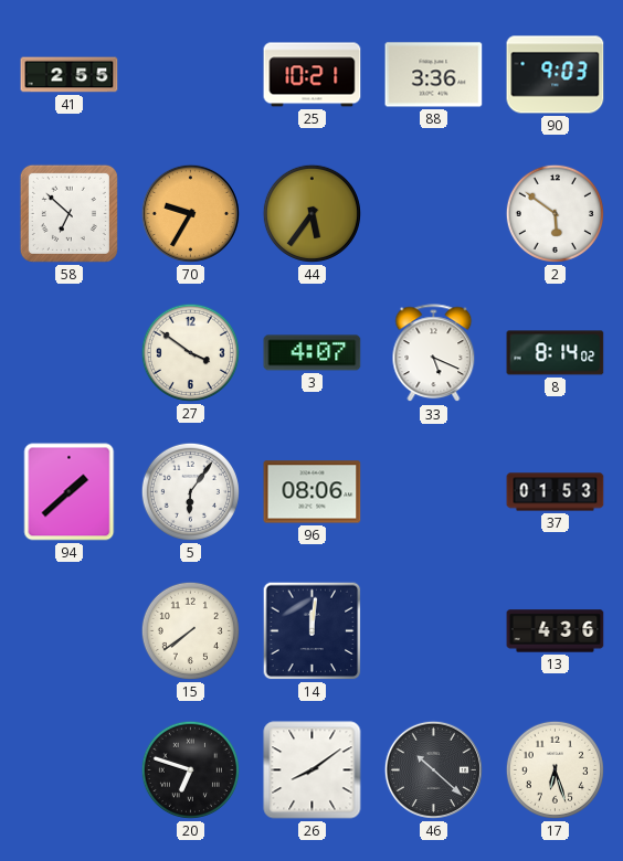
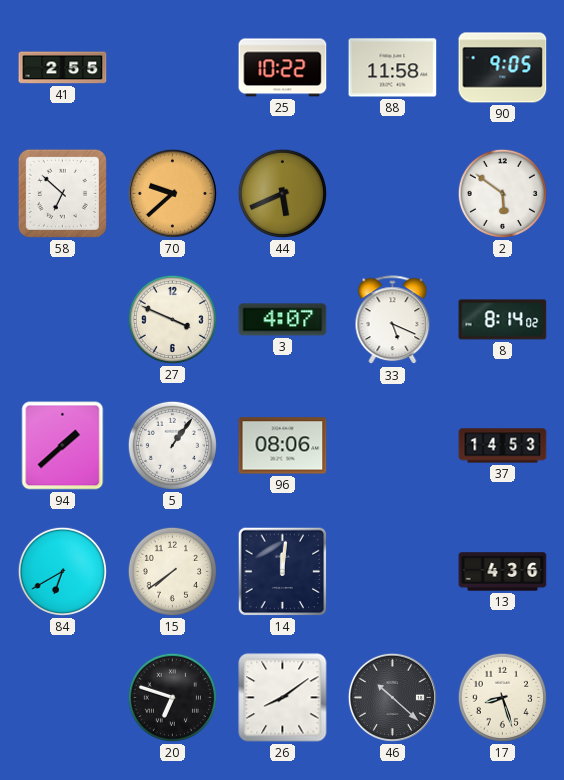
25: 10:21 -> 10:22 (283, 68)
88: 3:36 -> 11:58 (393, 68)
90: 9:03 -> 9:05 (503, 68)
70: 9:35 -> 9:38 (172, 193)
44: 5:36 -> 5:41 (282, 193)
27: 3:51 -> 3:49 (172, 319)
5: 6:06 -> 1:06 (172, 445)
37: 01:53 -> 14:53 (503, 446)
84: none -> 6:40 (62, 571)
17: 6:27 -> 8:27 (502, 697)
